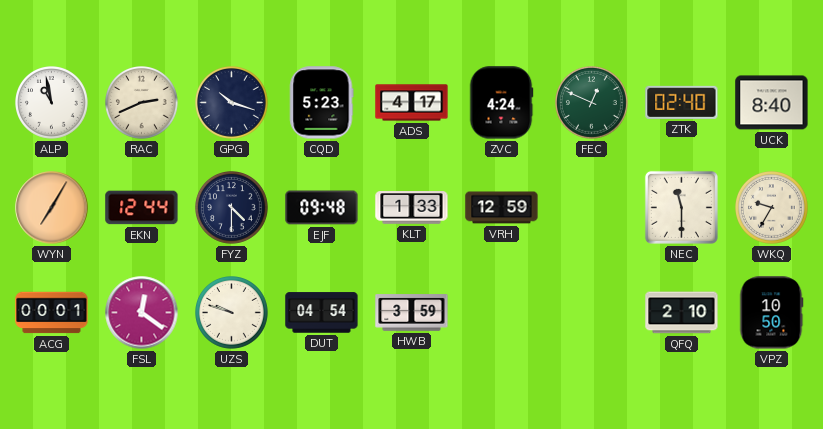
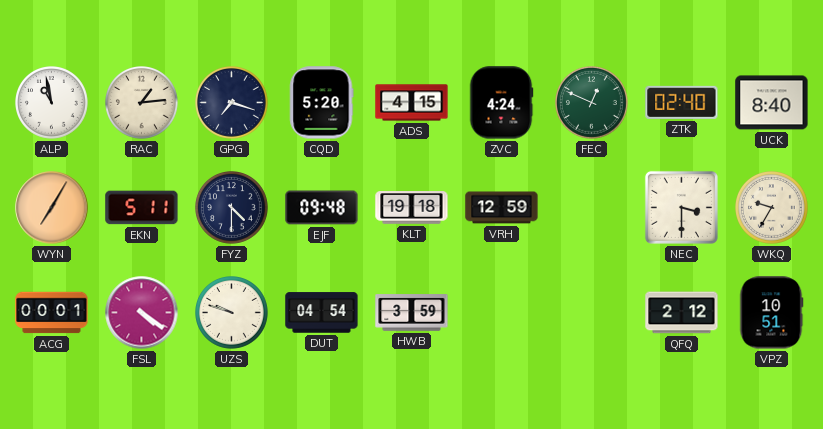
RAC: 2:41 -> 1:14 (142, 103)
GPG: 10:18 -> 7:18 (232, 103)
CQD: 5:23 -> 5:20 (322, 103)
ADS: 4:17 -> 4:15 (412, 103)
EKN: 12:44 -> 5:11 (142, 208)
KLT: 1:33 -> 19:18 (412, 208)
NEC: 11:30 -> 3:30 (681, 207)
FSL: 12:21 -> 4:21 (142, 313)
QFQ: 2:10 -> 2:12 (682, 313)
VPZ: 10:50 -> 10:51 (772, 313)
